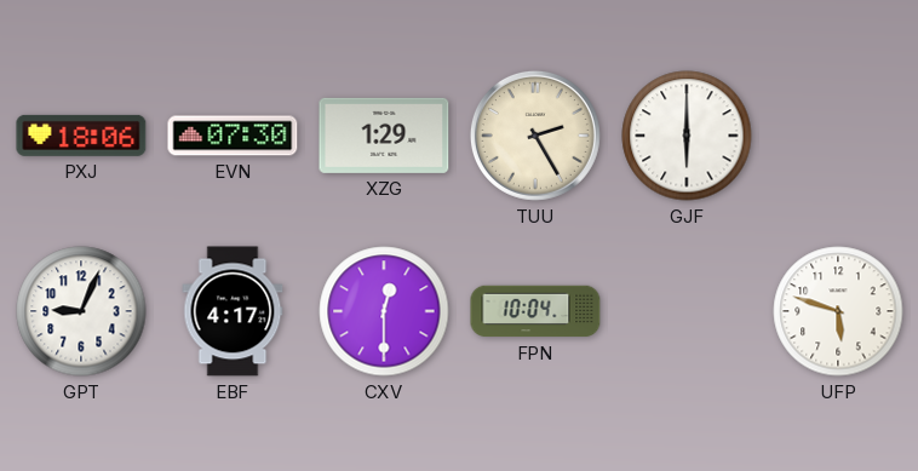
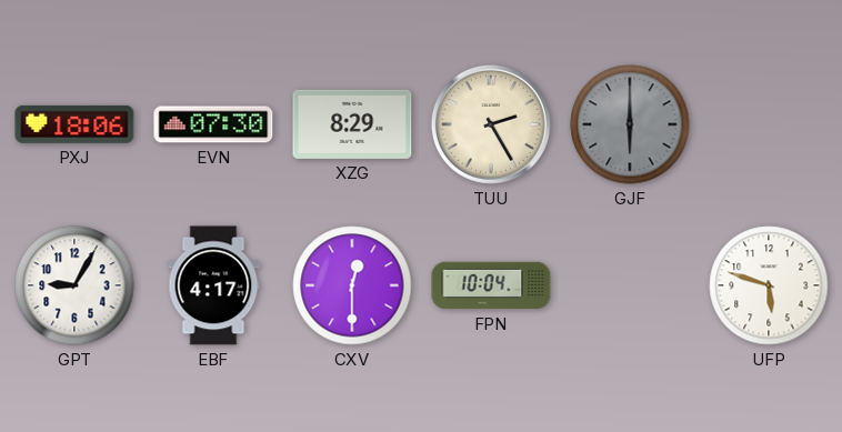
XZG: 1:29 -> 8:29 (352, 124)
GJF dial: white -> grey (630, 124)
GPT: 9:04 -> 9:05 (74, 285)
